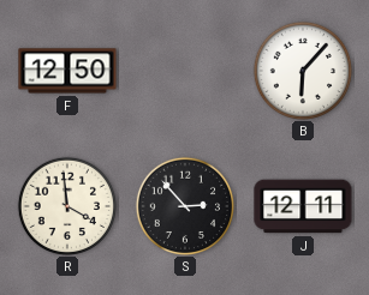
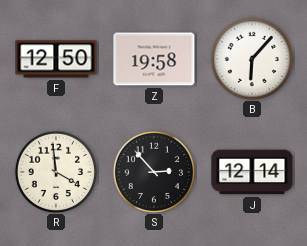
Z: none -> 19:58 (154, 59)
J: 12:11 -> 12:14 (252, 172)
